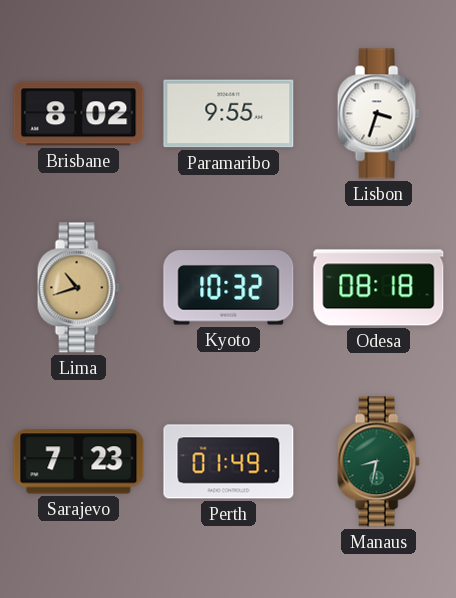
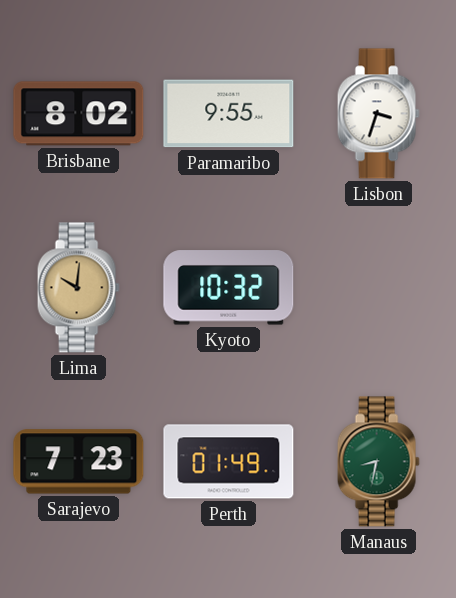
Lima: 10:42 -> 10:01 (78, 288)
Odesa: 08:18 -> none (379, 288)
